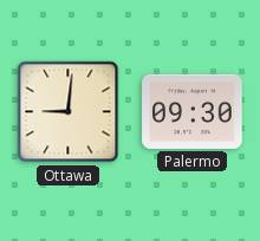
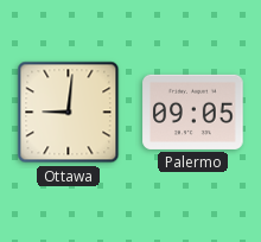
Palermo: 09:30 -> 09:05 (193, 112)
